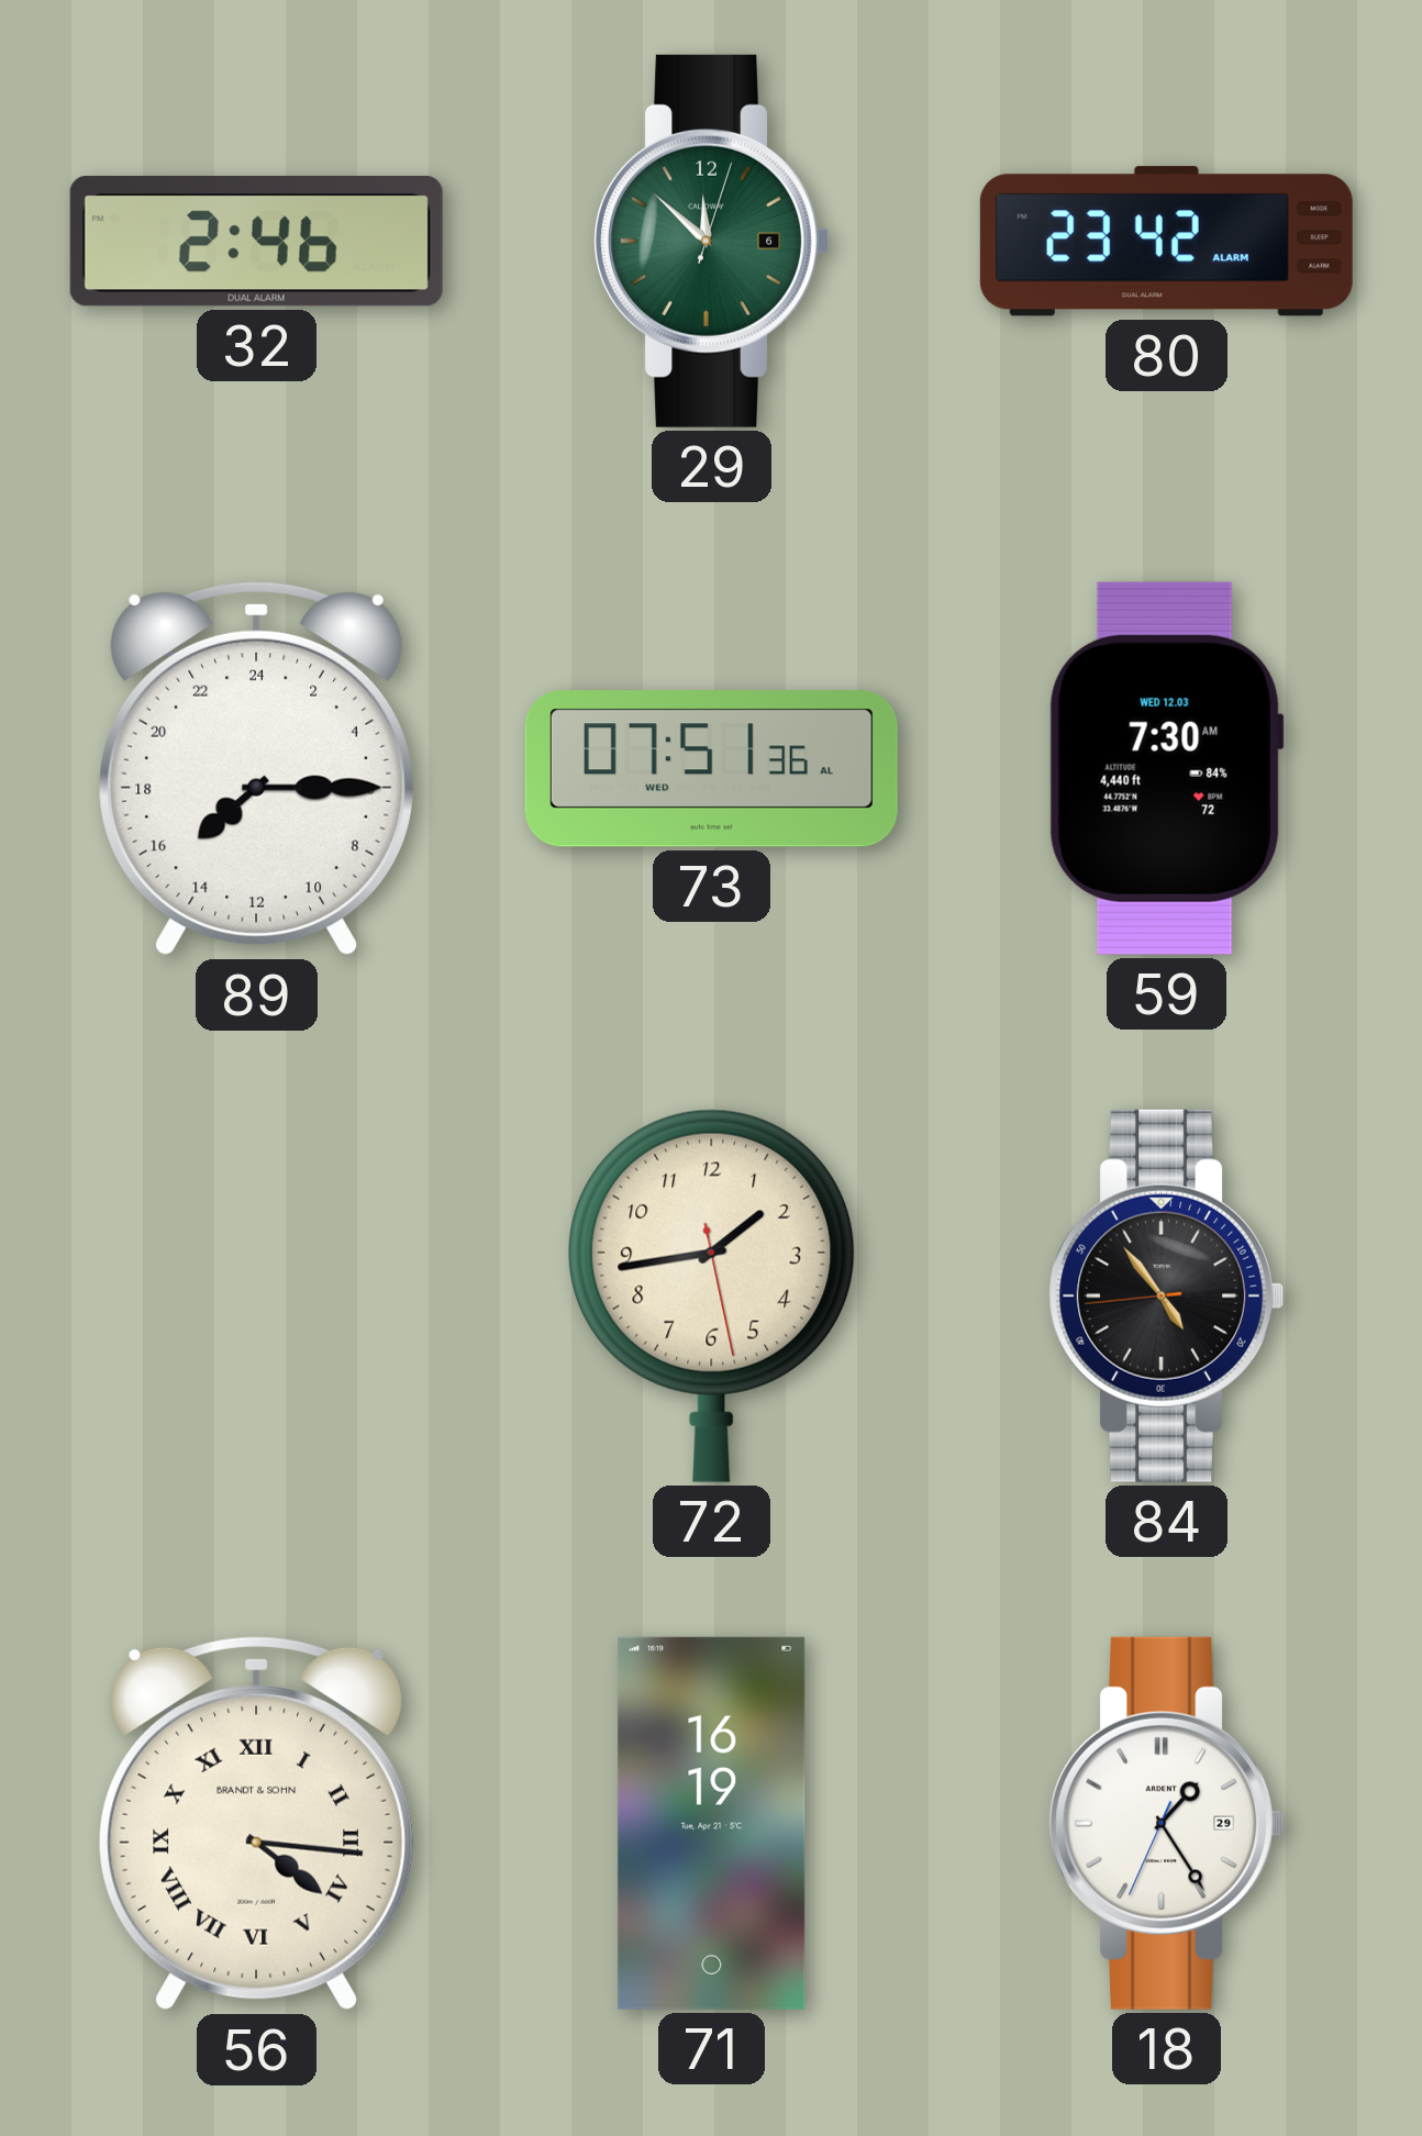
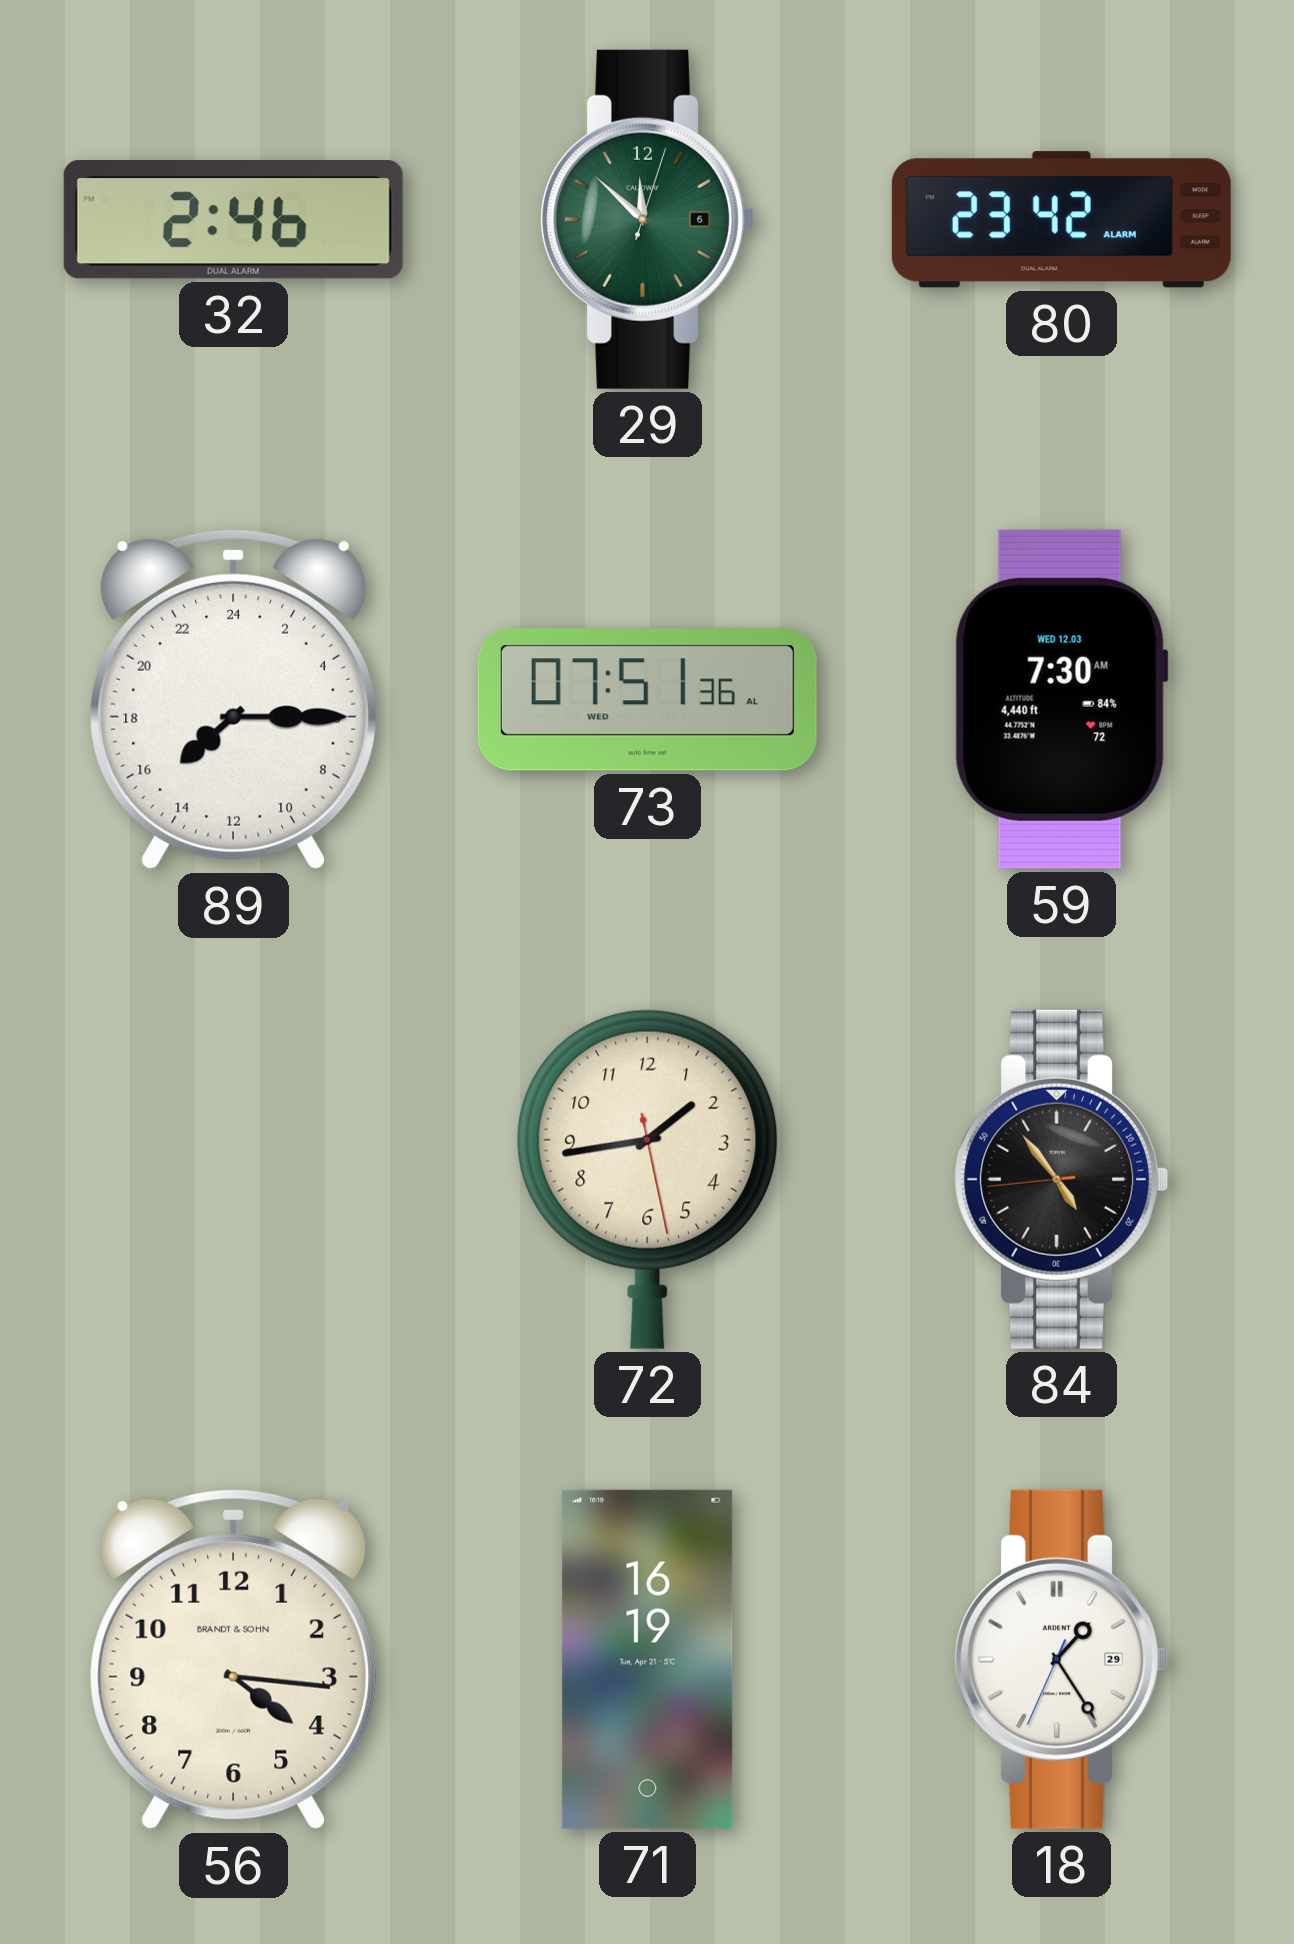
56 numerals: Roman -> Arabic (233, 1659)
